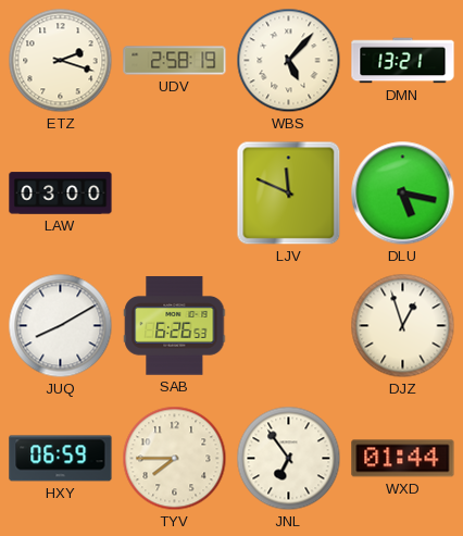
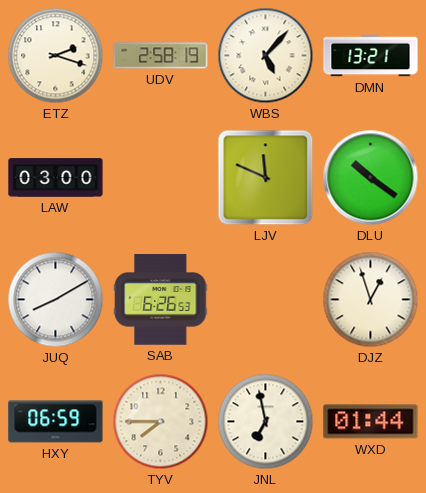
DLU: 5:17 -> 10:21 (371, 178)
JNL: 6:54 -> 6:58 (266, 422)
